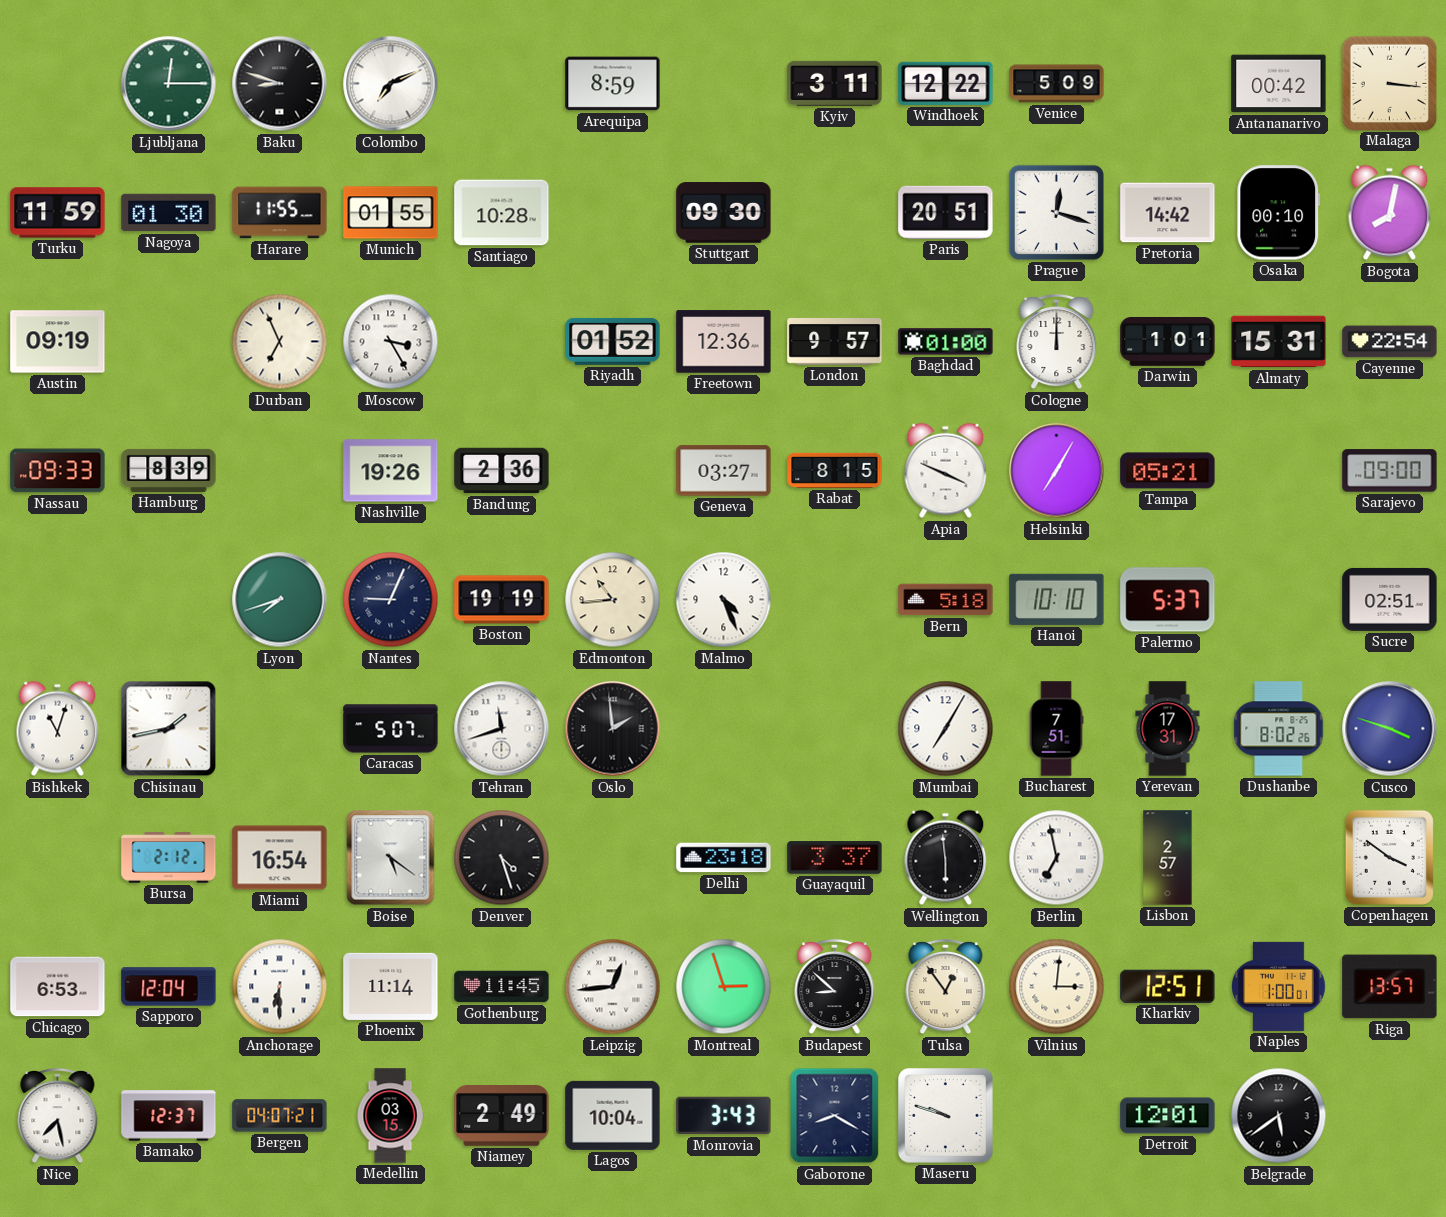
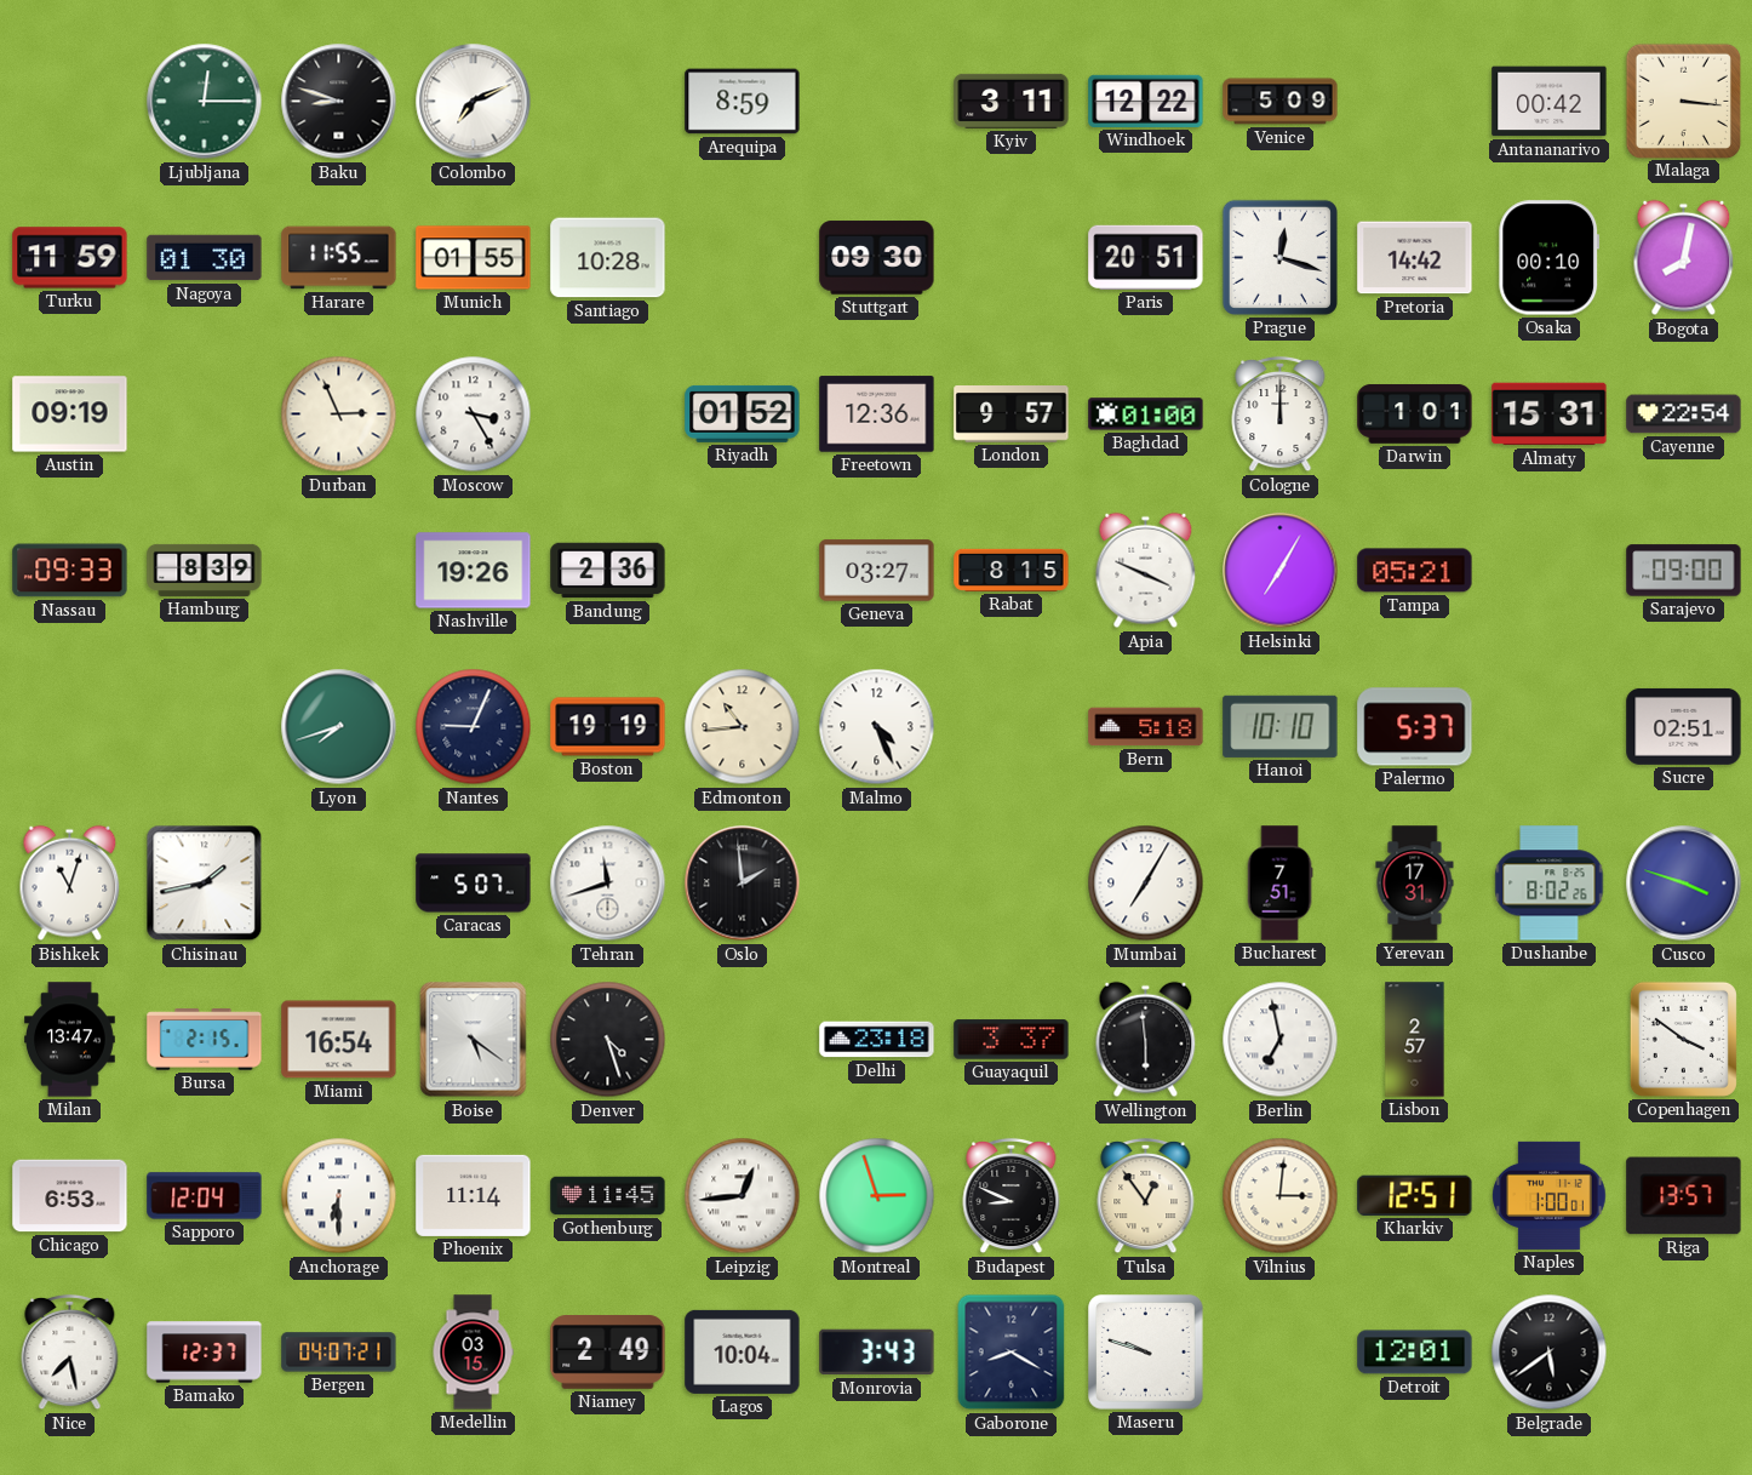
Durban: 6:56 -> 2:56 (339, 415)
Milan: none -> 13:47 (70, 1040)
Bursa: 2:12 -> 2:15 (205, 1040)
Budapest: 8:52 -> 8:49 (1012, 1196)
